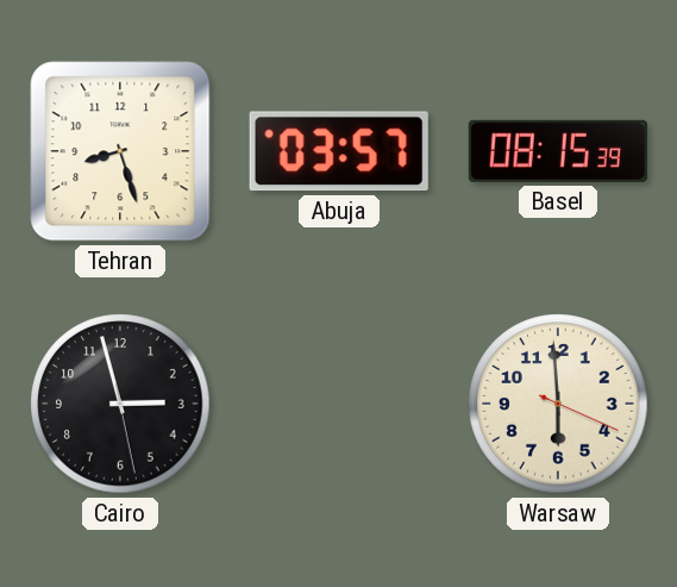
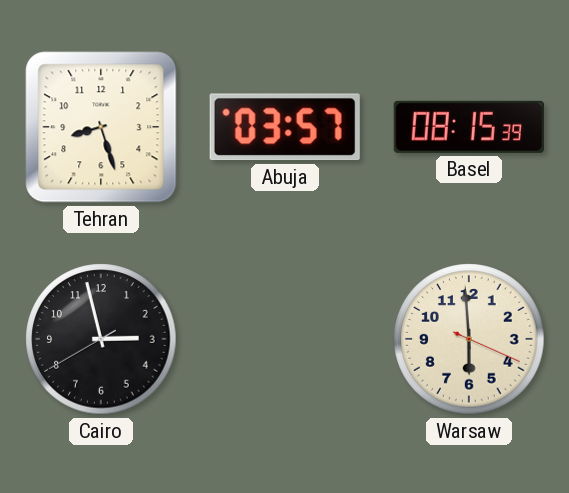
Cairo: 2:57:28 -> 2:57:40 (101, 339)
